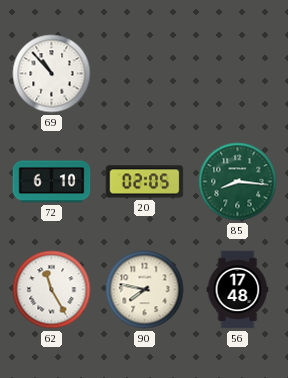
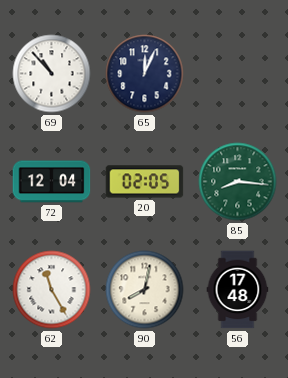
65: none -> 12:04 (145, 74)
72: 6:10 -> 12:04 (52, 182)
90: 7:47 -> 8:02 (145, 290)
